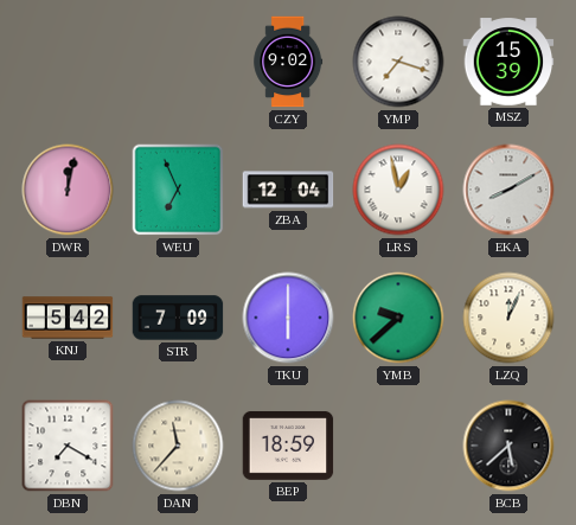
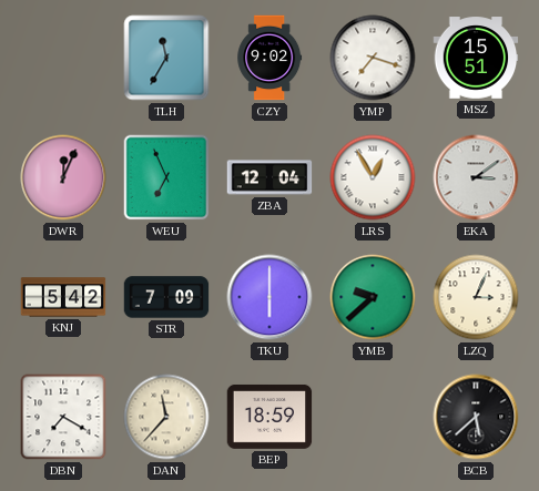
TLH: none -> 11:35 (166, 58)
MSZ: 15:39 -> 15:51 (476, 58)
DWR: 12:02 -> 12:04 (63, 177)
LRS: 12:58 -> 12:55 (373, 177)
EKA: 8:10 -> 3:09 (476, 177)
LZQ: 12:04 -> 3:04 (476, 297)
